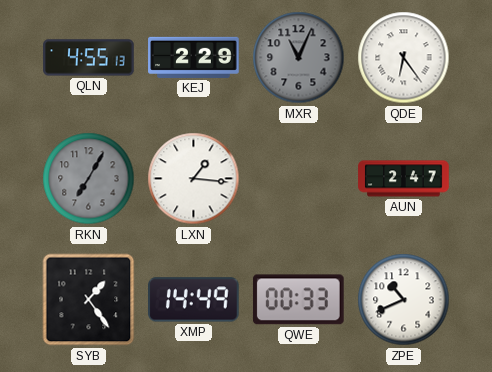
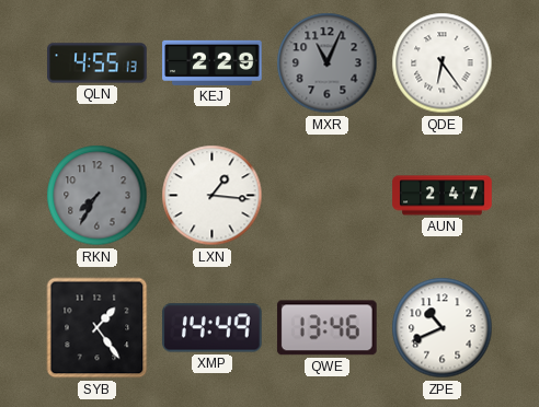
RKN: 7:05 -> 7:35 (98, 196)
QWE: 00:33 -> 13:46 (326, 328)
